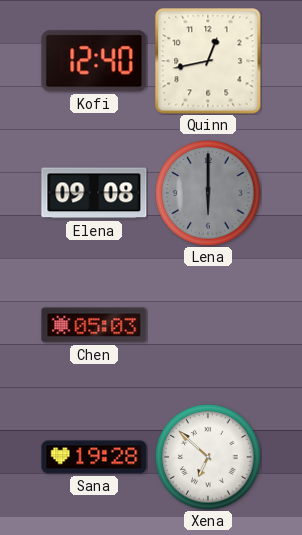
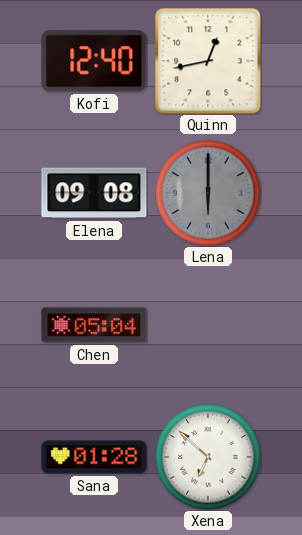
Chen: 05:03 -> 05:04 (94, 325)
Sana: 19:28 -> 01:28 (94, 457)
